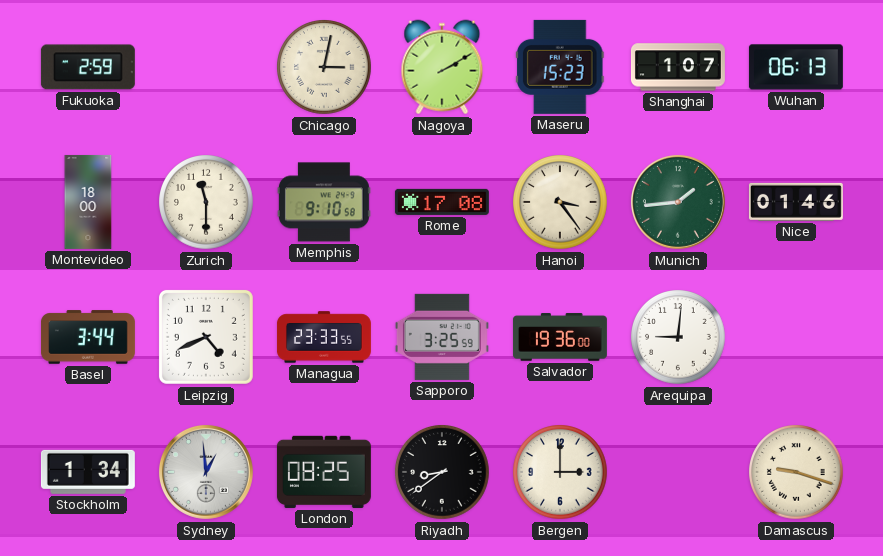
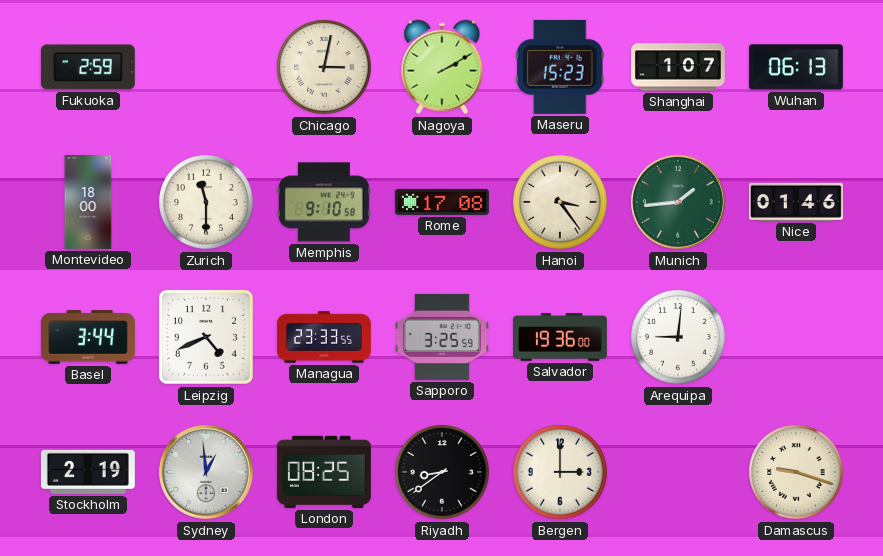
Stockholm: 1:34 -> 2:19 (88, 472)
